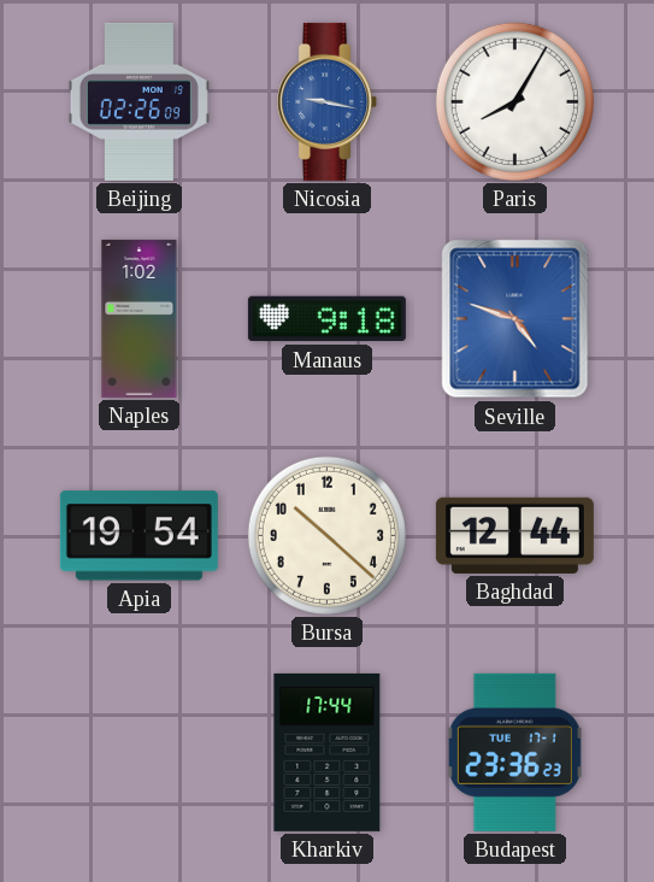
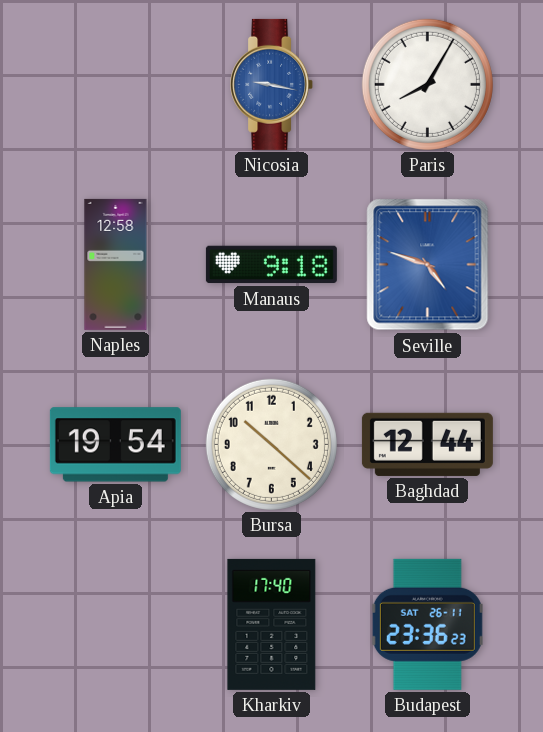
Beijing: 02:26 -> none (139, 101)
Naples: 1:02 -> 12:58 (116, 264)
Kharkiv: 17:44 -> 17:40 (272, 624)
Budapest date: TUE 17-1 -> SAT 26-11 (427, 624)
